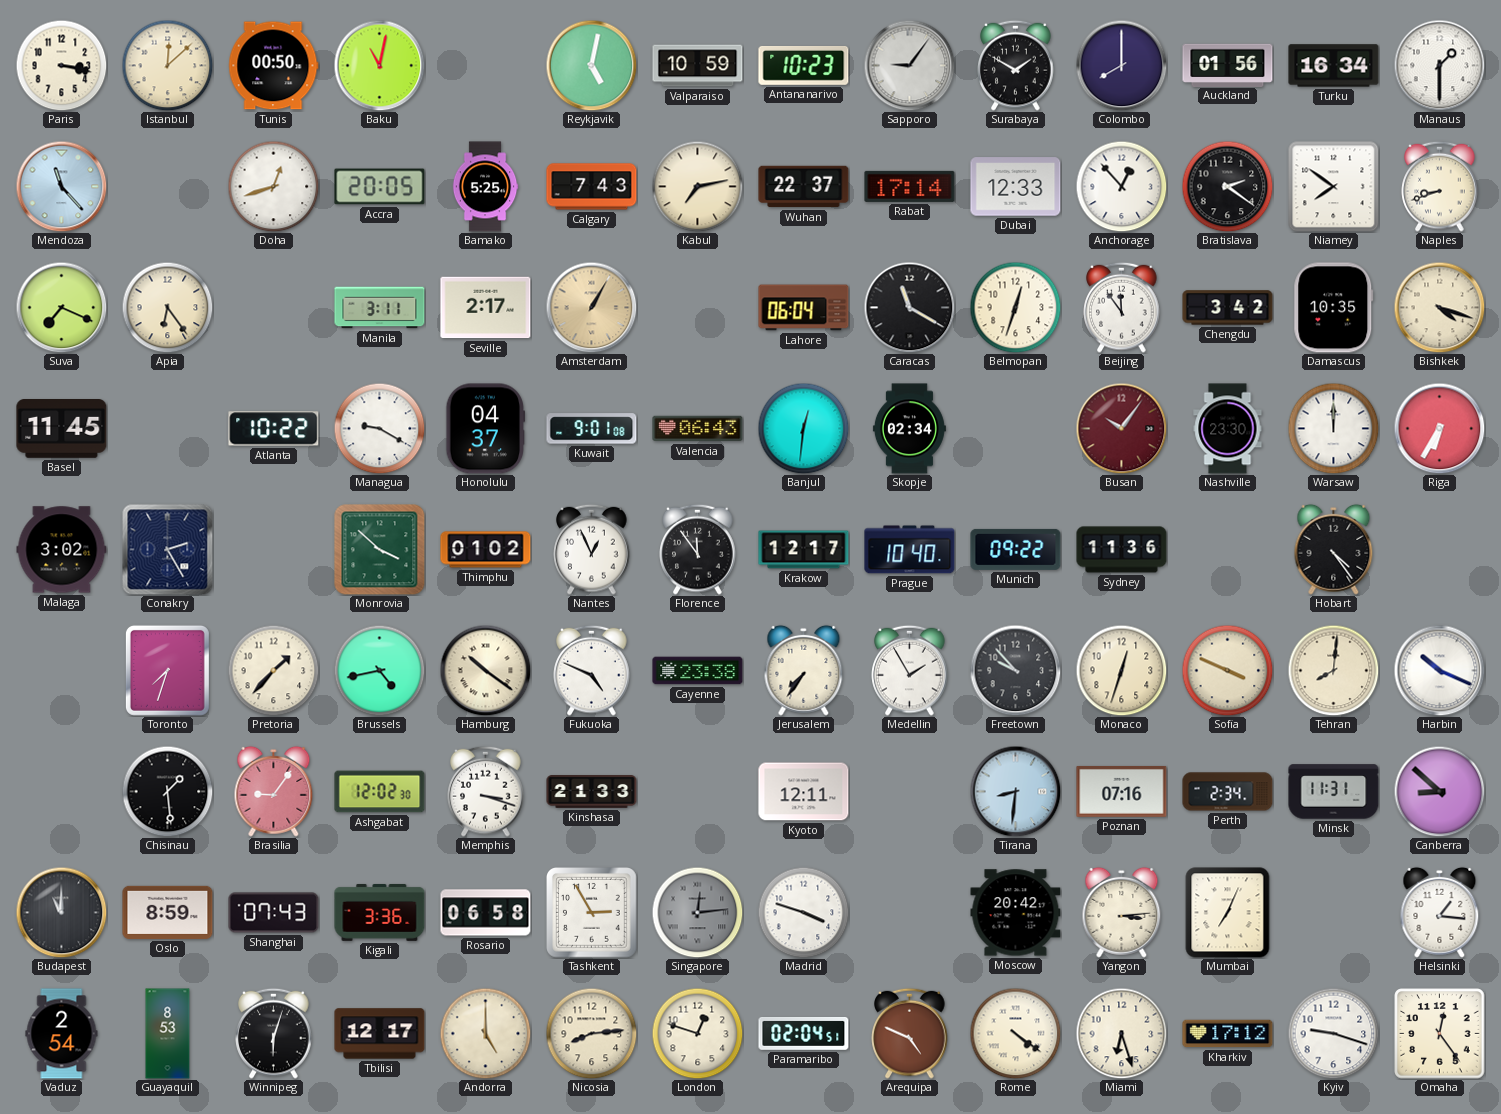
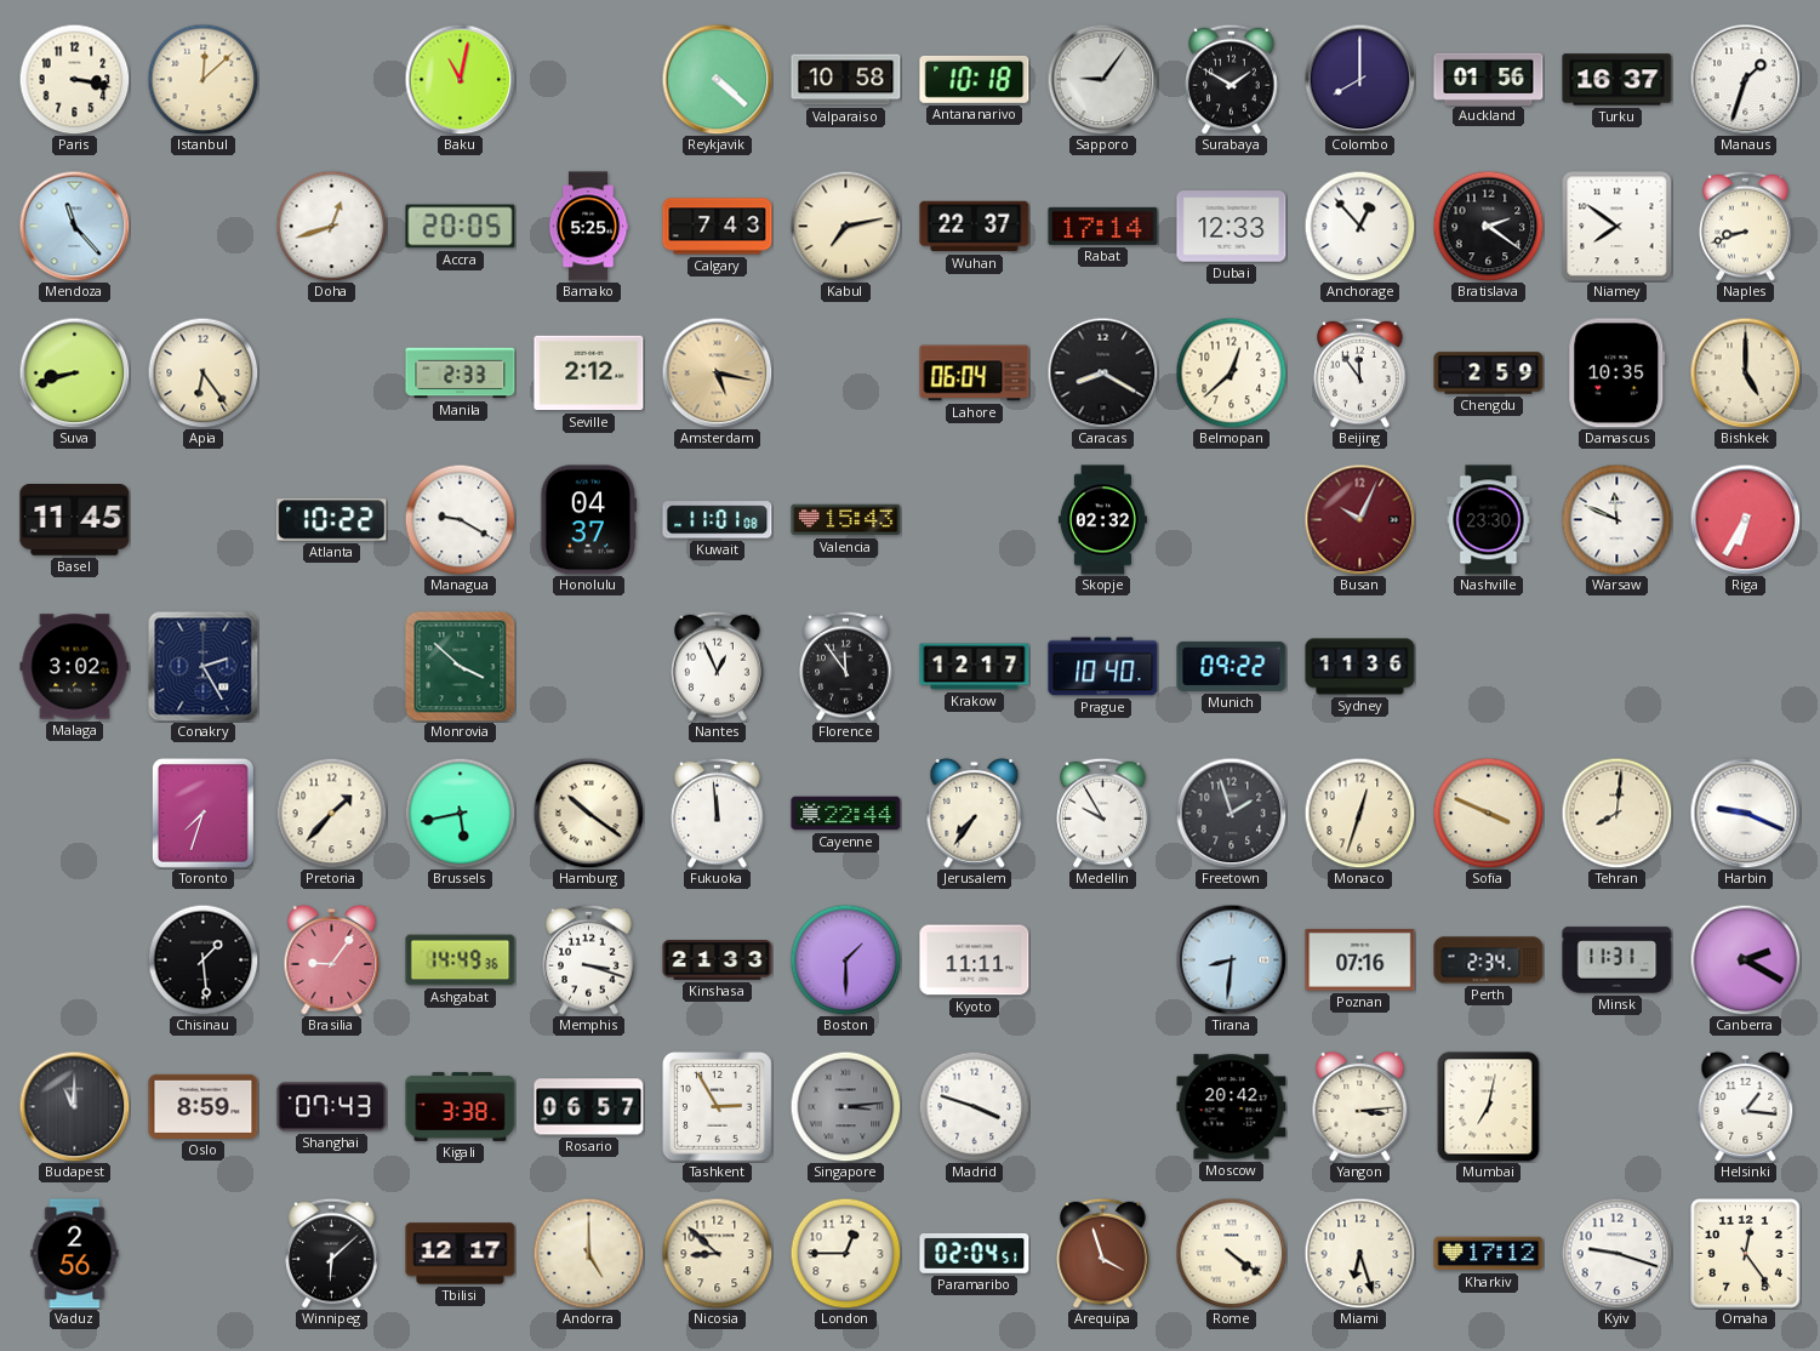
Tunis: 00:50 -> none (274, 66)
Reykjavik: 5:02 -> 4:22 (717, 79)
Valparaiso: 10:59 -> 10:58 (846, 80)
Antananarivo: 10:23 -> 10:18 (975, 79)
Turku: 16:34 -> 16:37 (1618, 80)
Manaus: 1:30 -> 1:33 (1745, 79)
Suva: 7:19 -> 8:42 (74, 372)
Manila: 3:11 -> 2:33 (461, 374)
Seville: 2:17 -> 2:12 (589, 374)
Amsterdam: 1:05 -> 5:17 (717, 372)
Caracas: 11:20 -> 8:20 (1102, 372)
Belmopan: 12:33 -> 12:38 (1231, 372)
Chengdu: 3:42 -> 2:59 (1489, 374)
Bishkek: 4:18 -> 5:00 (1745, 372)
Kuwait: 9:01 -> 11:01 (718, 520)
Valencia: 06:43 -> 15:43 (846, 520)
Banjul: 12:31 -> none (803, 428)
Skopje: 02:34 -> 02:32 (1102, 520)
Busan: 10:06 -> 10:04 (1359, 519)
Warsaw: 12:00 -> 11:49 (1616, 519)
Thimphu: 01:02 -> none (486, 550)
Hobart: 4:24 -> none (1334, 549)
Brussels: 4:43 -> 5:43 (460, 813)
Fukuoka: 4:49 -> 11:59 (718, 813)
Cayenne: 23:38 -> 22:44 (846, 814)
Medellin: 1:55 -> 9:55 (1103, 813)
Freetown: 9:53 -> 1:57 (1231, 813)
Harbin: 10:19 -> 9:19 (1745, 813)
Ashgabat: 12:02 -> 14:49 (461, 960)
Boston: none -> 1:30 (845, 959)
Kyoto: 12:11 -> 11:11 (975, 960)
Canberra: 8:52 -> 2:20 (1745, 959)
Kigali: 3:36 -> 3:38 (461, 1106)
Rosario: 06:58 -> 06:57 (589, 1107)
Singapore: 12:14 -> 3:14 (845, 1106)
Mumbai: 7:04 -> 7:02 (1489, 1107)
Vaduz: 2:54 -> 2:56 (75, 1254)
Guayaquil: 8:53 -> none (168, 1034)
Winnipeg: 6:03 -> 6:08 (332, 1253)
Nicosia: 8:14 -> 8:52 (717, 1253)
London: 12:48 -> 12:45 (845, 1253)
Arequipa: 4:49 -> 3:57 (1103, 1253)
